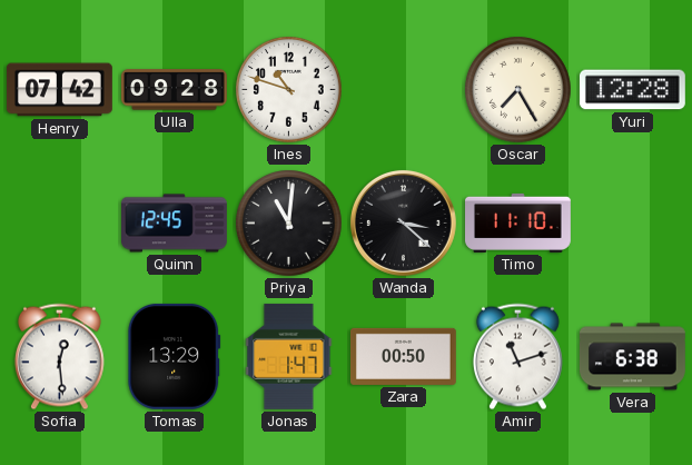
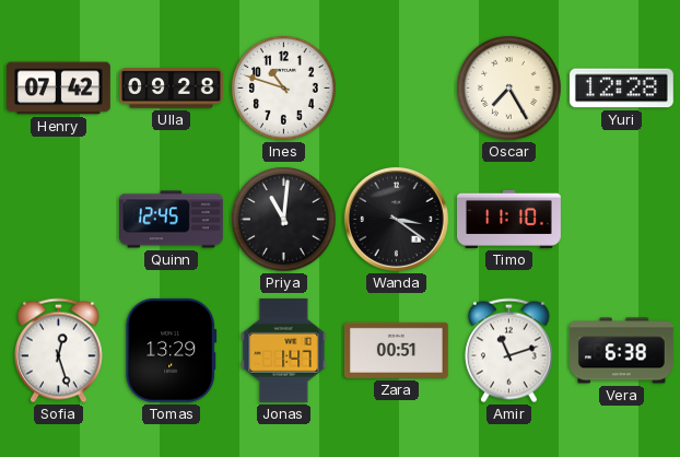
Wanda: 3:22 -> 3:21 (396, 219)
Sofia: 12:29 -> 12:27 (58, 351)
Zara: 00:50 -> 00:51 (396, 350)
